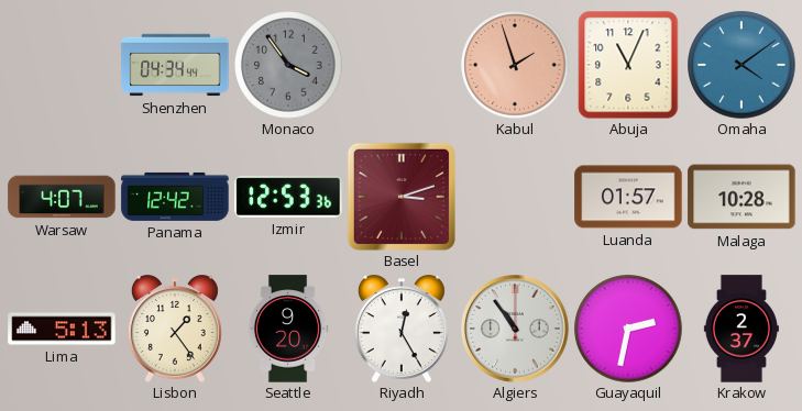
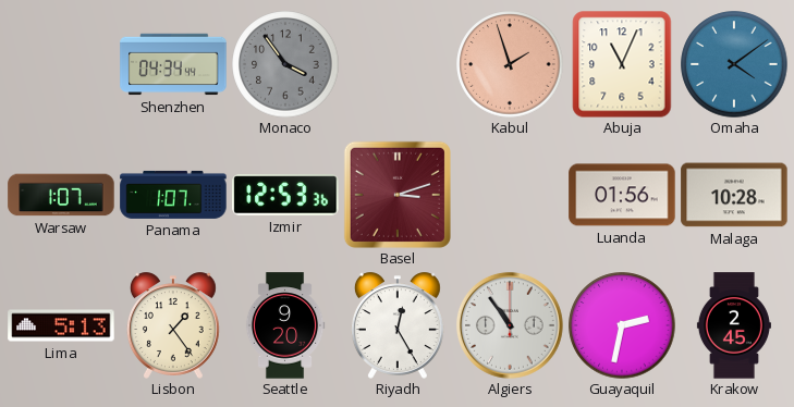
Warsaw: 4:07 -> 1:07 (61, 195)
Panama: 12:42 -> 1:07 (173, 195)
Luanda: 01:57 -> 01:56 (622, 195)
Krakow: 2:37 -> 2:45 (734, 325)
